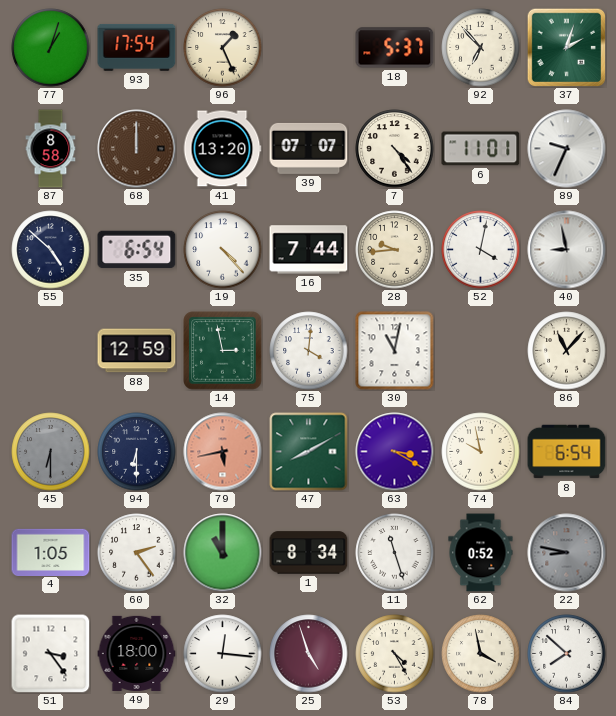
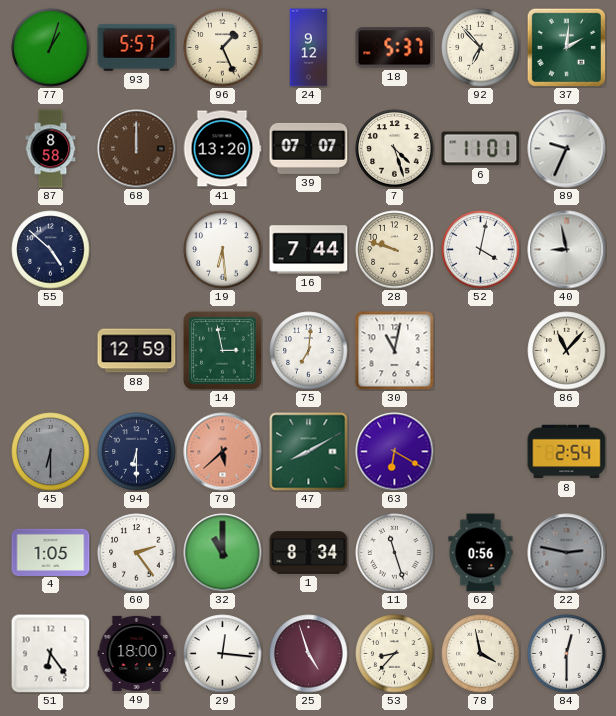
93: 17:54 -> 5:57 (137, 47)
24: none -> 9:12 (309, 48)
37: 2:03 -> 2:01 (566, 47)
7: 4:24 -> 4:27 (395, 149)
35: 6:54 -> none (137, 250)
19: 4:23 -> 6:29 (223, 250)
28: 9:44 -> 9:48 (395, 250)
75: 4:01 -> 7:01 (309, 351)
79: 5:43 -> 5:38 (223, 452)
63: 3:20 -> 6:20 (395, 452)
74: 9:58 -> none (481, 452)
8: 6:54 -> 2:54 (567, 452)
62: 0:52 -> 0:56 (481, 553)
22: 8:47 -> 2:47 (567, 553)
51: 3:24 -> 6:24 (51, 654)
53: 4:25 -> 8:37 (395, 654)
84: 7:52 -> 12:30 (567, 654)
